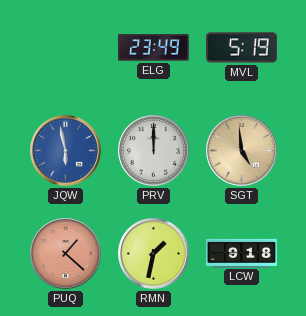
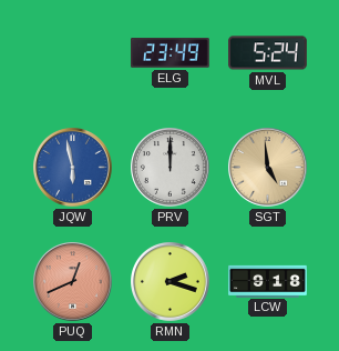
MVL: 5:19 -> 5:24 (268, 53)
PUQ: 1:22 -> 12:41 (73, 282)
RMN: 1:32 -> 2:18 (171, 282)
